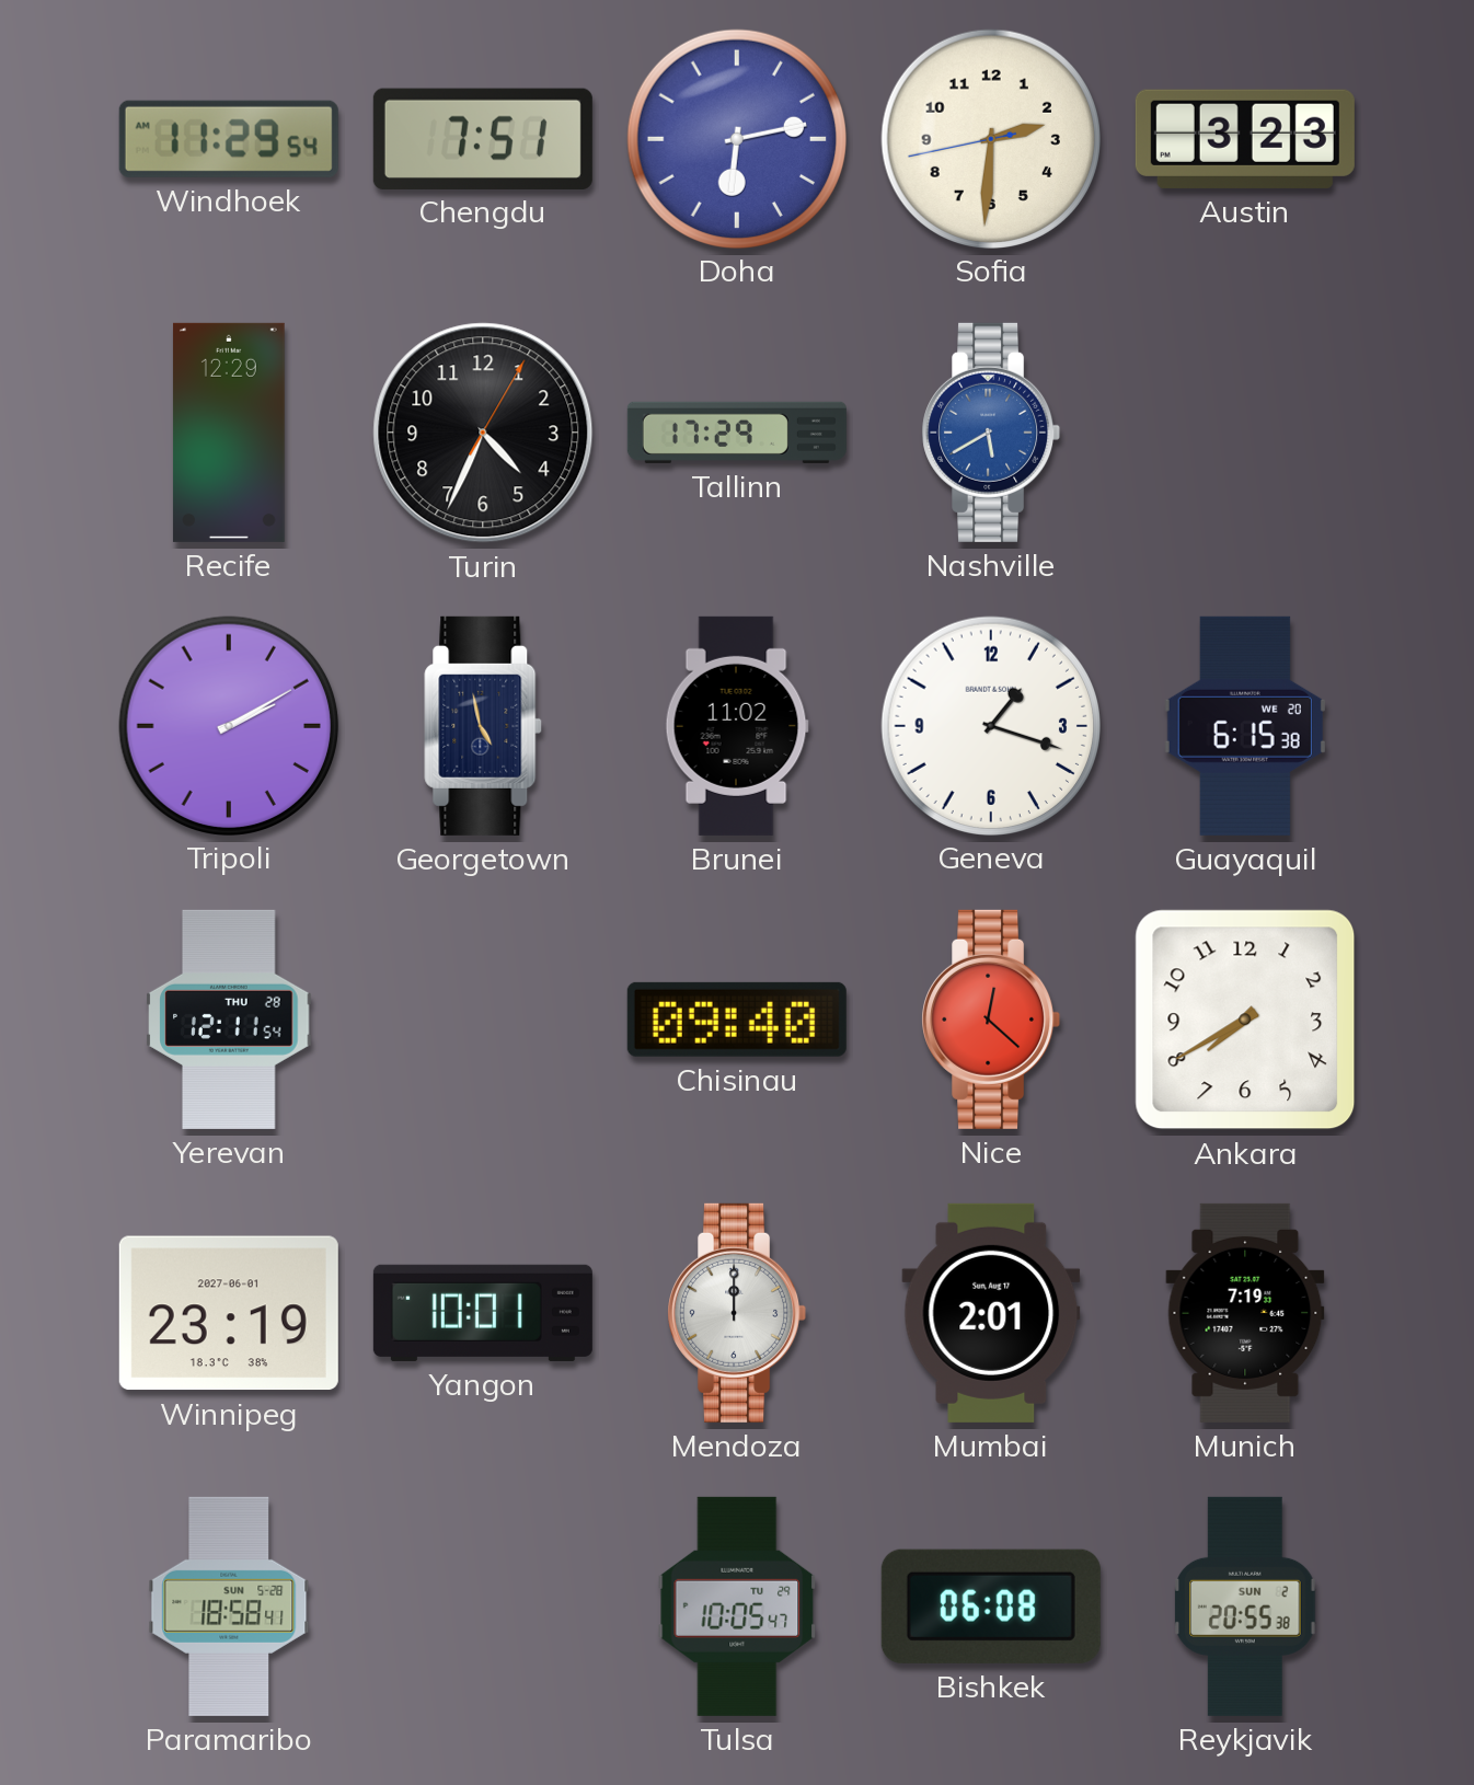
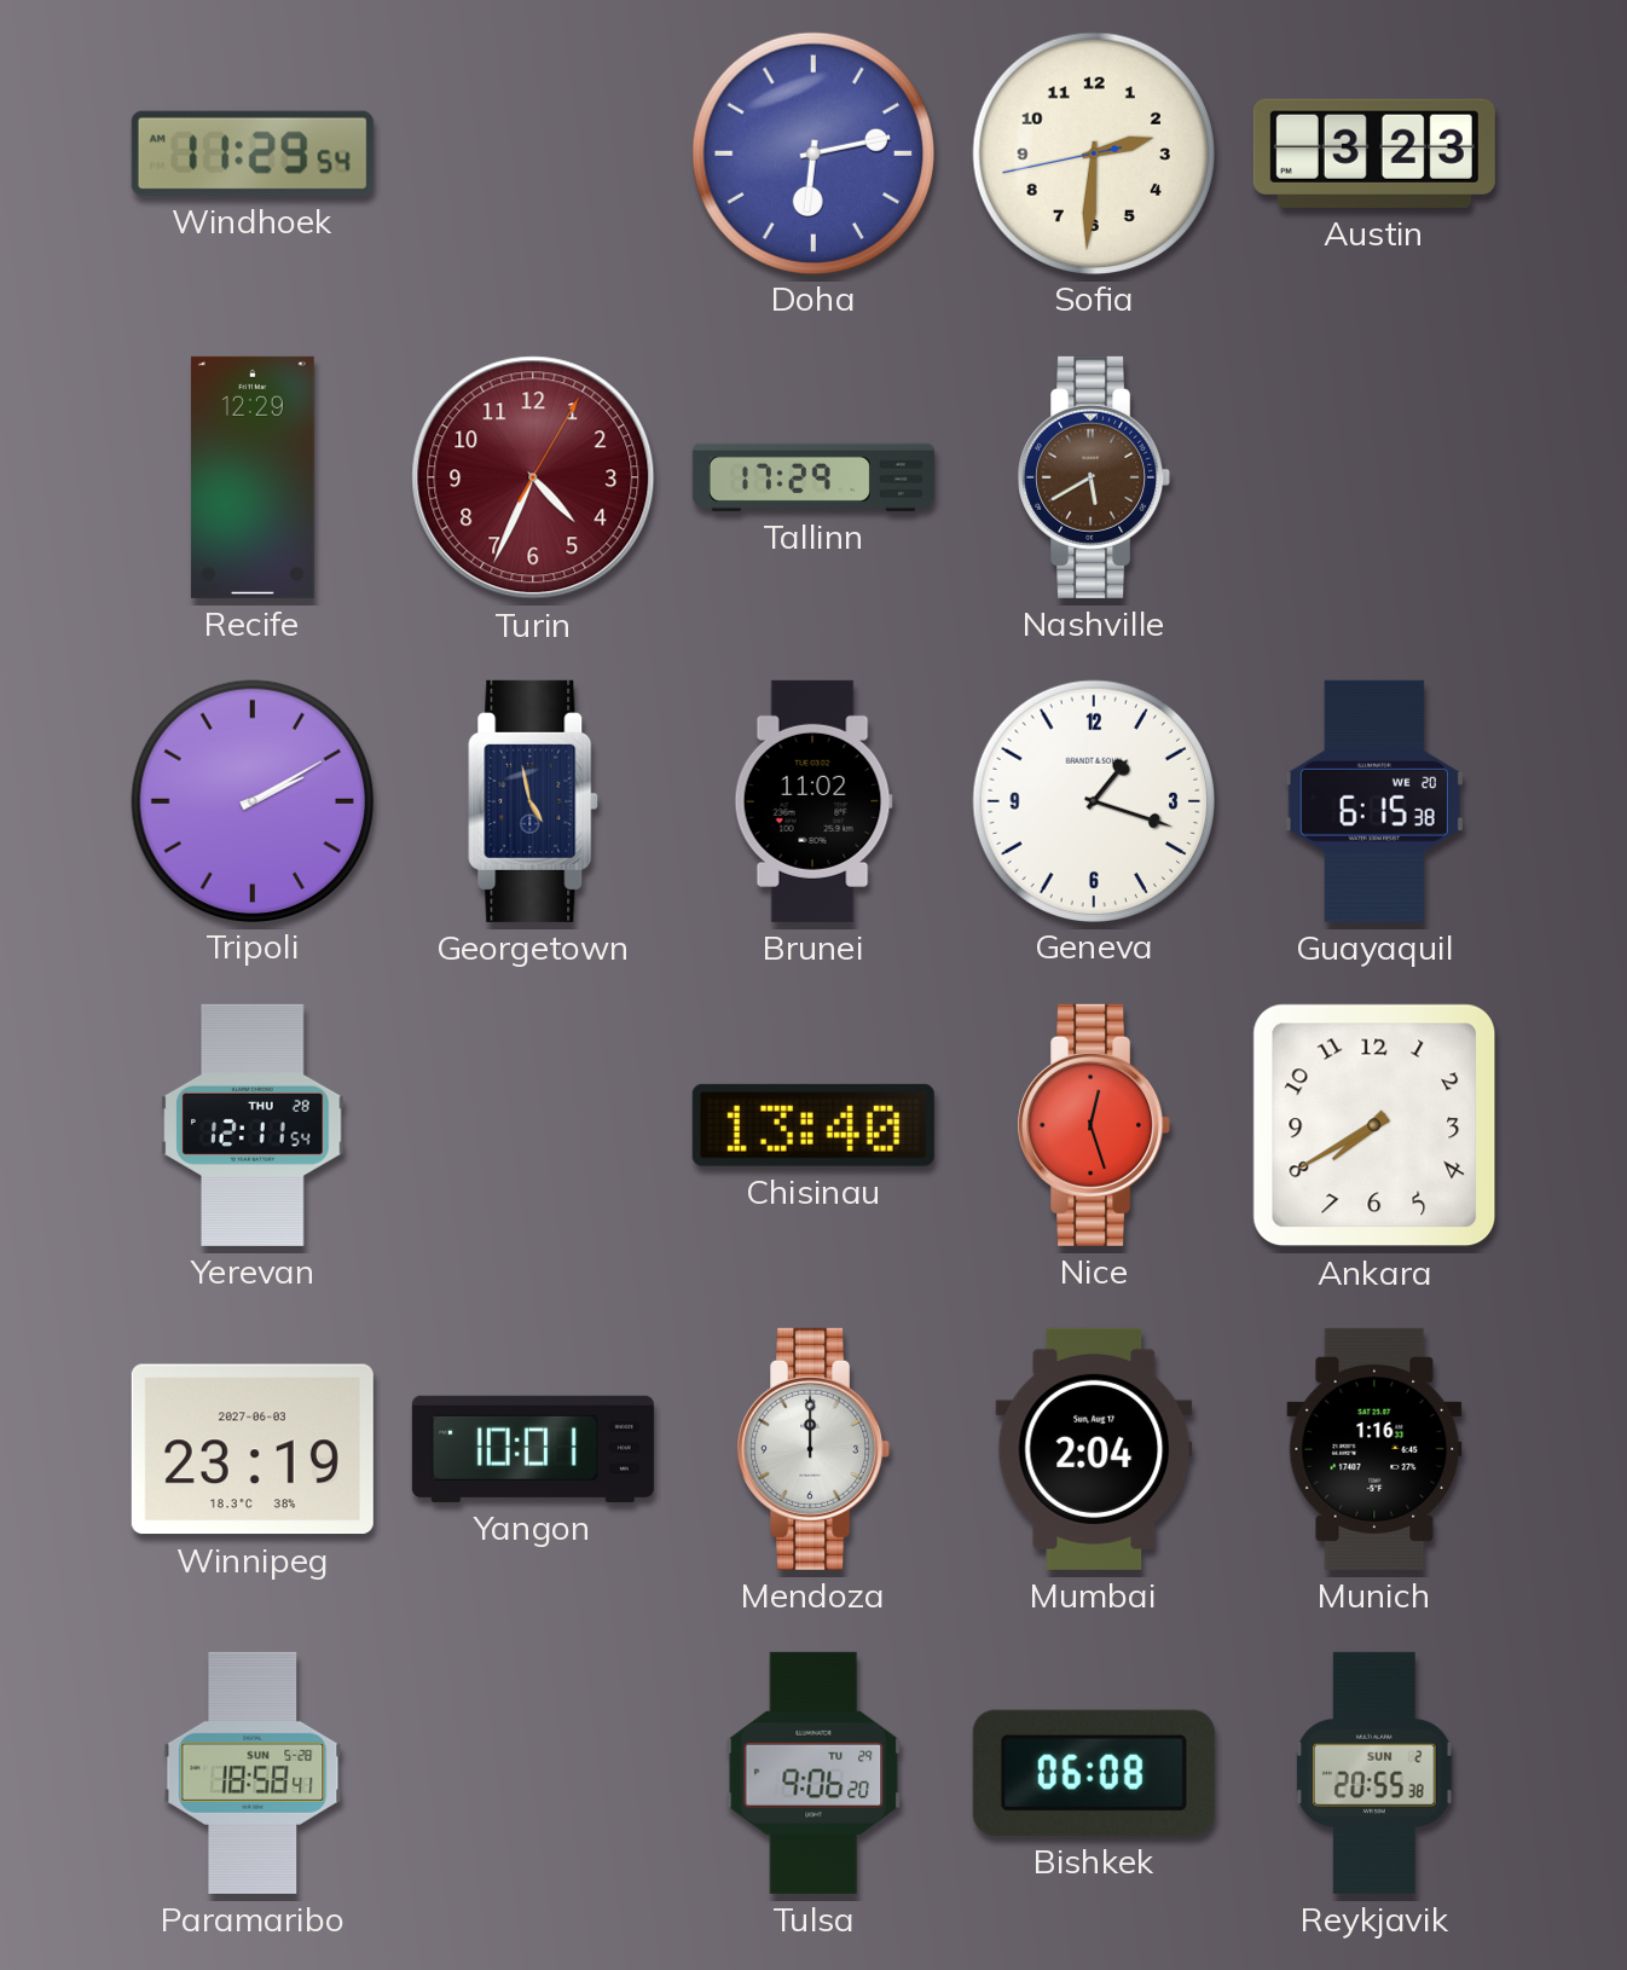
Chengdu: 7:51 -> none (483, 138)
Turin dial: black -> burgundy (533, 477)
Nashville dial: blue -> brown (1094, 477)
Chisinau: 09:40 -> 13:40 (813, 1125)
Nice: 12:22 -> 12:27 (1094, 1125)
Winnipeg date: 2027-06-01 -> 2027-06-03 (253, 1449)
Mumbai: 2:01 -> 2:04 (1094, 1449)
Munich: 7:19 -> 1:16 (1374, 1449)
Tulsa: 10:05 -> 9:06 (813, 1773)
